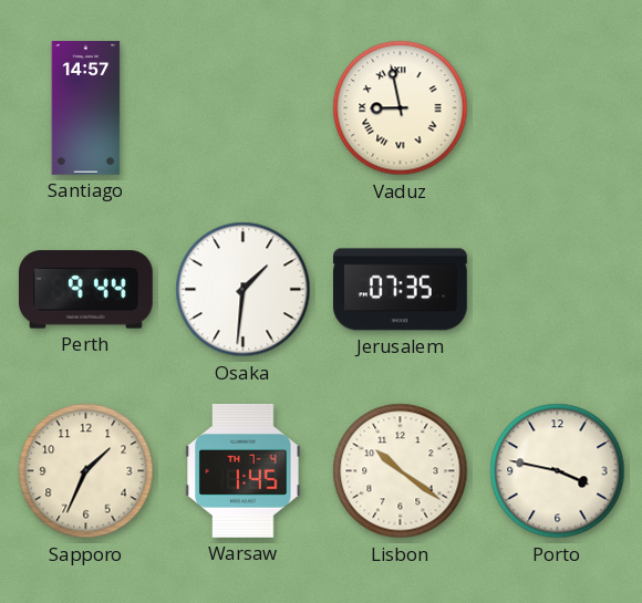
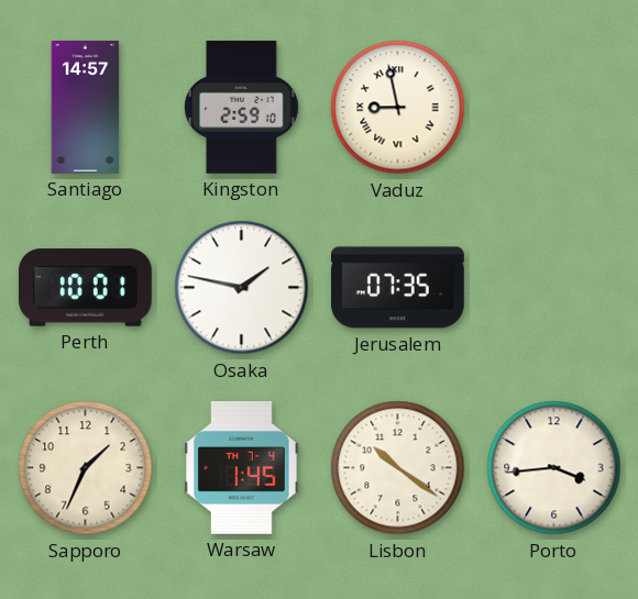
Kingston: none -> 2:59 (242, 108)
Perth: 9:44 -> 10:01 (86, 288)
Osaka: 1:31 -> 1:47 (242, 288)
Porto: 3:47 -> 3:44 (554, 468)
